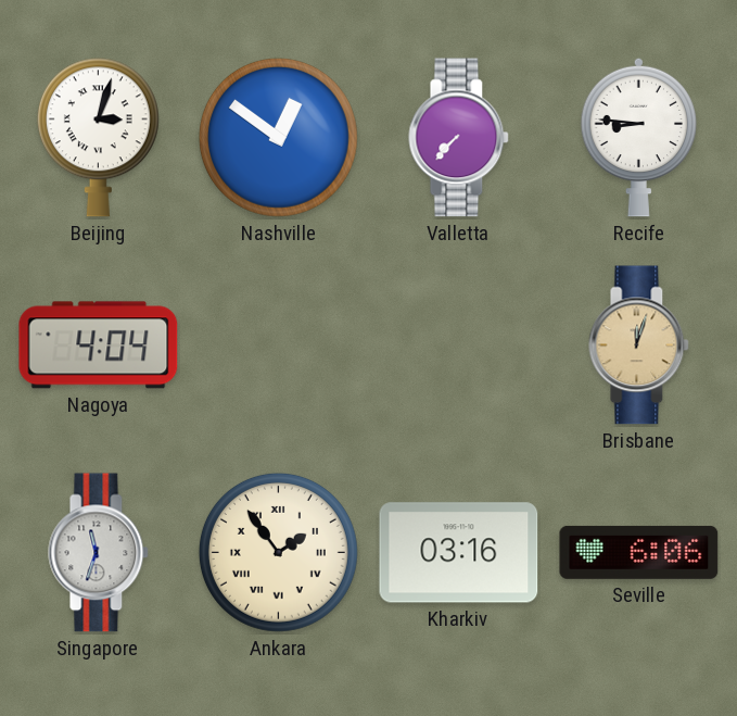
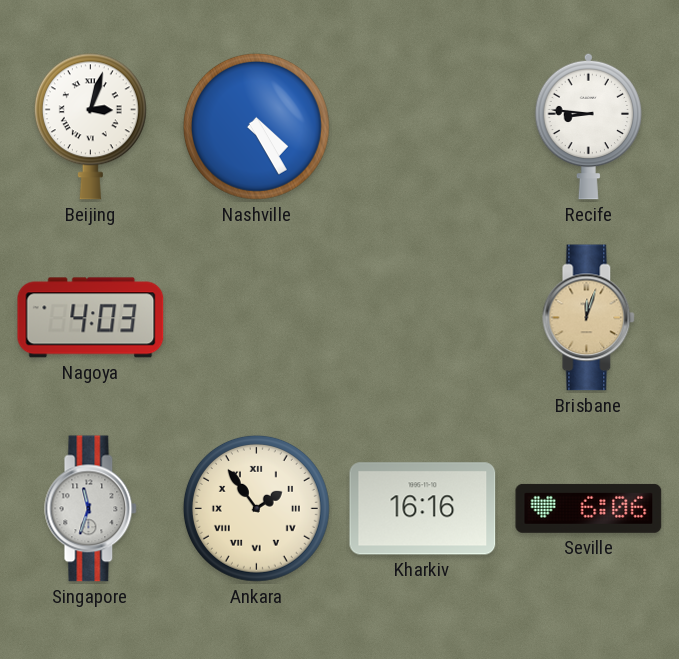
Nashville: 12:51 -> 4:25 (256, 126)
Valletta: 7:37 -> none (459, 138)
Nagoya: 4:04 -> 4:03 (91, 318)
Kharkiv: 03:16 -> 16:16 (423, 509)
